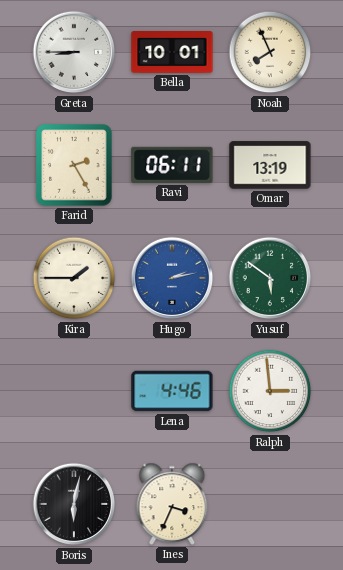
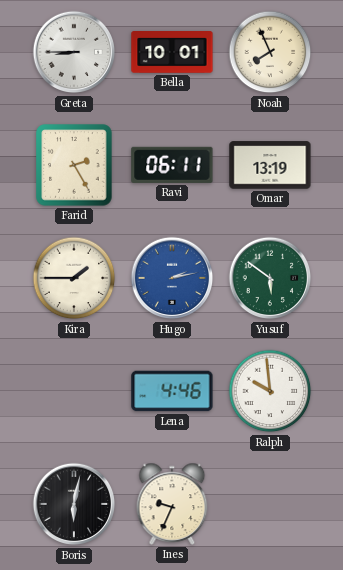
Ralph: 2:59 -> 9:59 (270, 391)
Ines: 3:34 -> 9:34 (172, 504)
